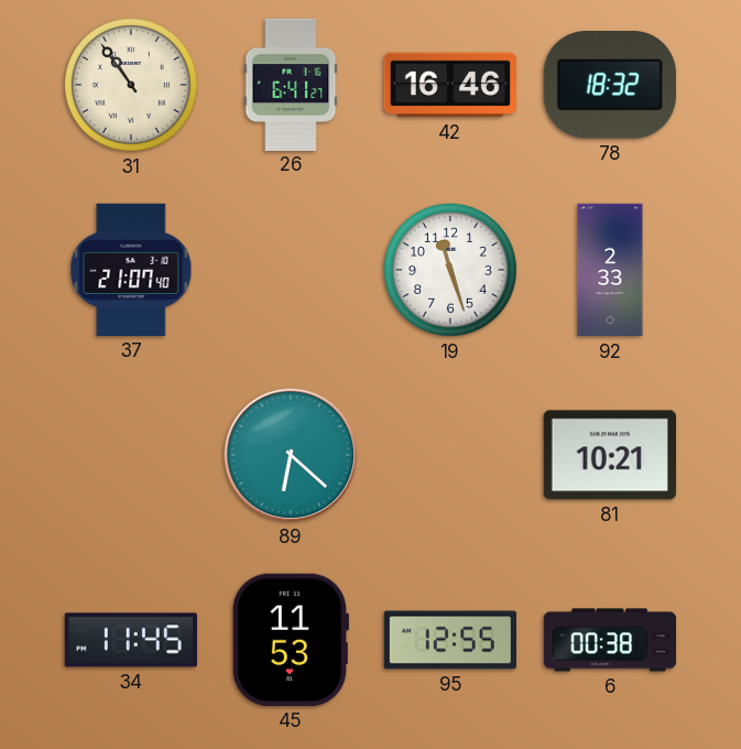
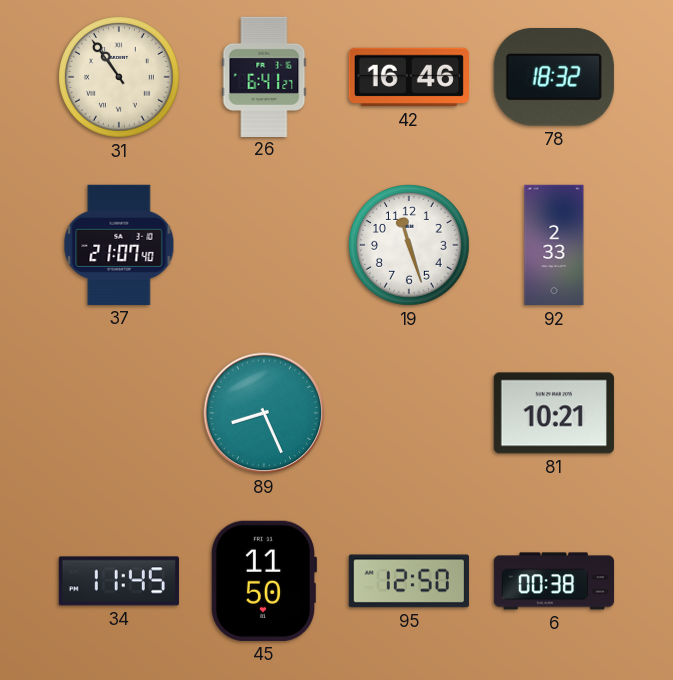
89: 6:22 -> 8:26 (264, 413)
45: 11:53 -> 11:50 (263, 581)
95: 12:55 -> 12:50 (409, 581)
